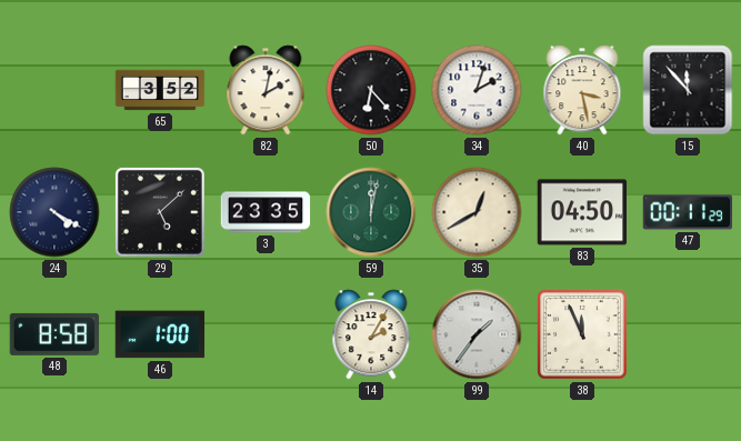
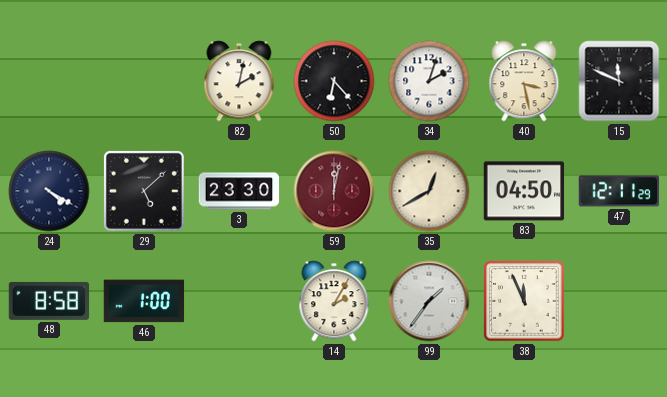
65: 3:52 -> none (160, 90)
15: 11:53 -> 11:49 (619, 81)
3: 23:35 -> 23:30 (239, 191)
59 dial: green -> burgundy (334, 191)
47: 00:11 -> 12:11 (619, 191)
